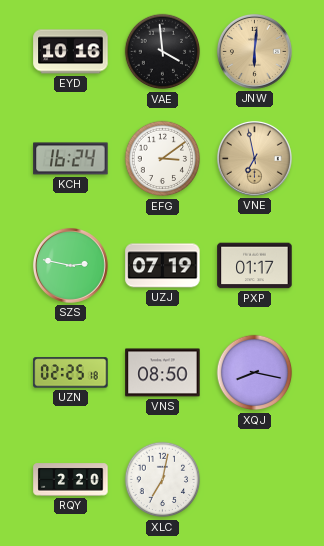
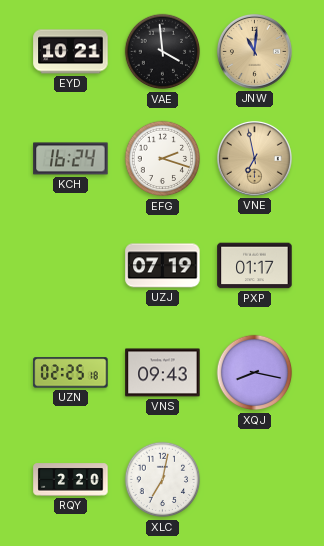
EYD: 10:16 -> 10:21 (71, 52)
JNW: 6:01 -> 11:01 (254, 51)
EFG: 3:09 -> 2:18 (163, 159)
SZS: 2:47 -> none (70, 265)
VNS: 08:50 -> 09:43 (163, 373)
